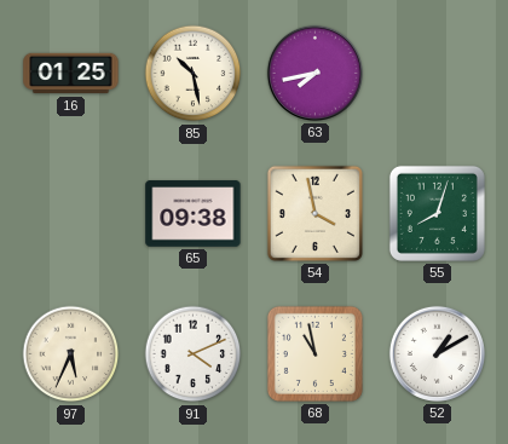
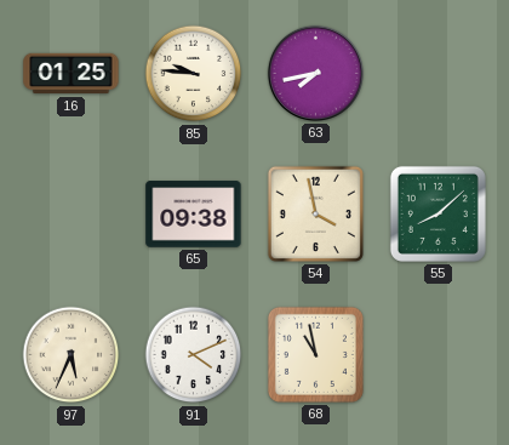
85: 10:28 -> 9:46 (194, 74)
55: 8:03 -> 8:08 (437, 213)
52: 1:10 -> none (437, 353)
